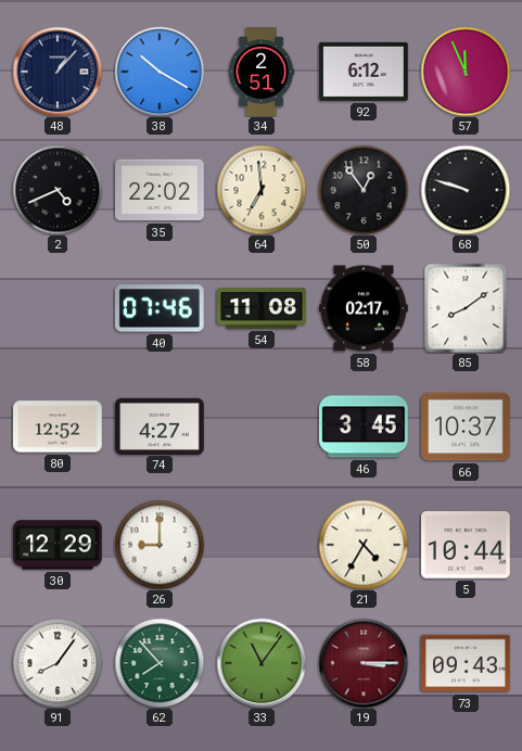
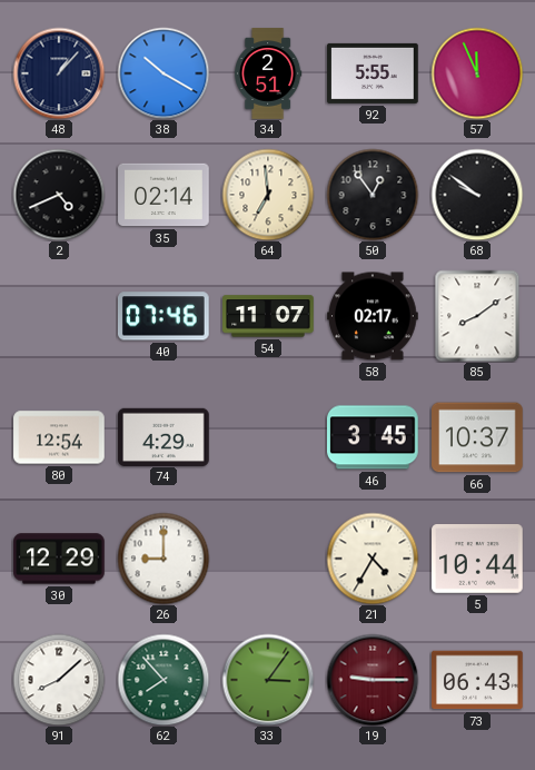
92: 6:12 -> 5:55 (373, 73)
35: 22:02 -> 02:14 (164, 195)
68: 9:48 -> 9:51 (477, 195)
54: 11:08 -> 11:07 (268, 316)
80: 12:52 -> 12:54 (59, 437)
74: 4:27 -> 4:29 (164, 436)
91: 8:06 -> 8:08 (59, 680)
33: 11:06 -> 3:06 (268, 680)
19: 3:15 -> 9:15 (373, 680)
73: 09:43 -> 06:43 (477, 680)
